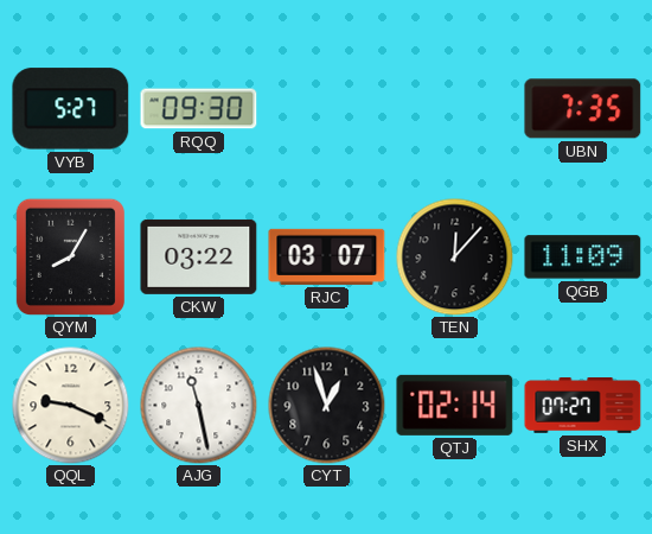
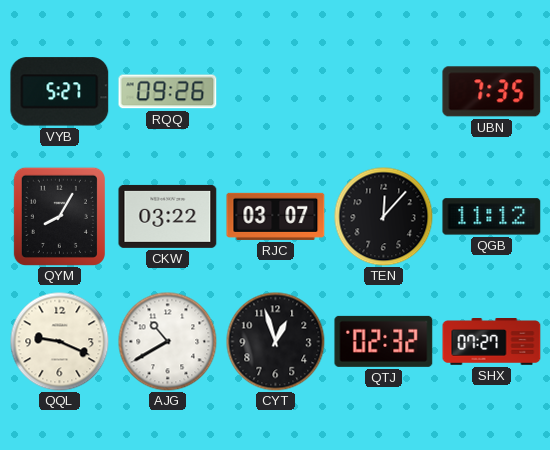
RQQ: 09:30 -> 09:26 (168, 92)
QGB: 11:09 -> 11:12 (492, 217)
AJG: 11:28 -> 10:40 (168, 342)
QTJ: 02:14 -> 02:32 (384, 341)
